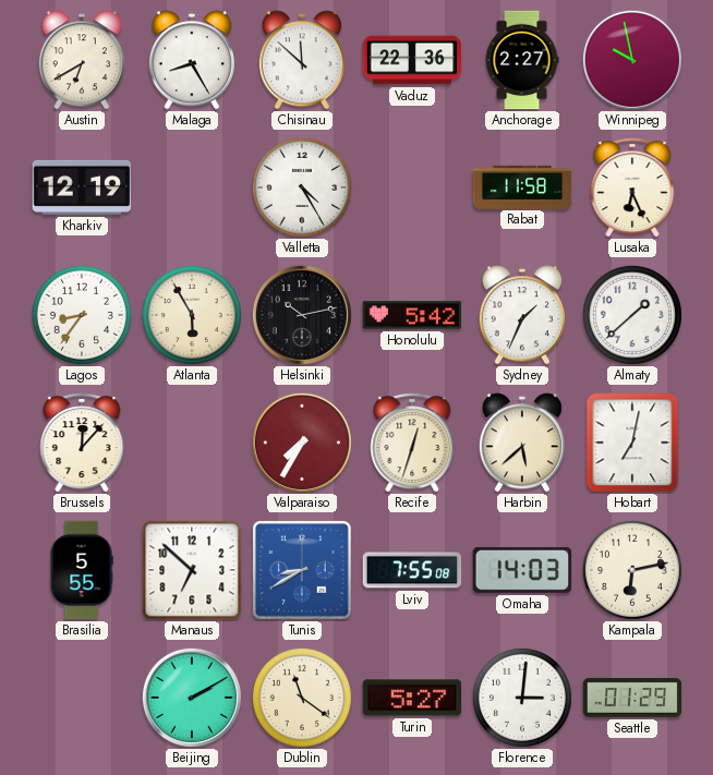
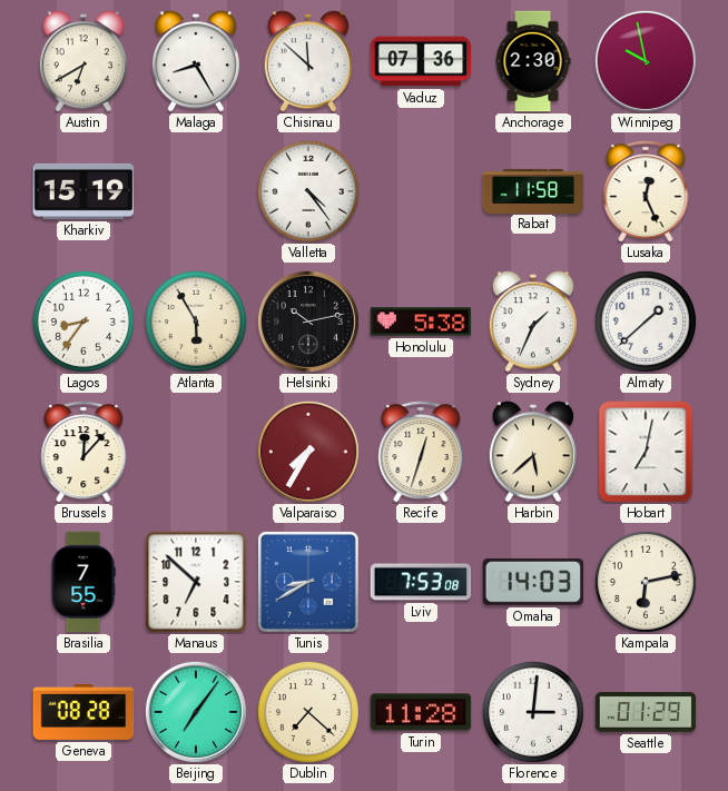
Vaduz: 22:36 -> 07:36 (421, 61)
Anchorage: 2:27 -> 2:30 (533, 61)
Kharkiv: 12:19 -> 15:19 (83, 191)
Valletta: 4:25 -> 4:24 (308, 191)
Lusaka: 6:26 -> 12:26 (646, 191)
Honolulu: 5:42 -> 5:38 (421, 322)
Brasilia: 5:55 -> 7:55 (83, 582)
Lviv: 7:55 -> 7:53 (421, 582)
Geneva: none -> 08:28 (83, 712)
Beijing: 2:10 -> 7:06 (196, 712)
Dublin: 11:21 -> 7:22 (308, 712)
Turin: 5:27 -> 11:28 (421, 712)
